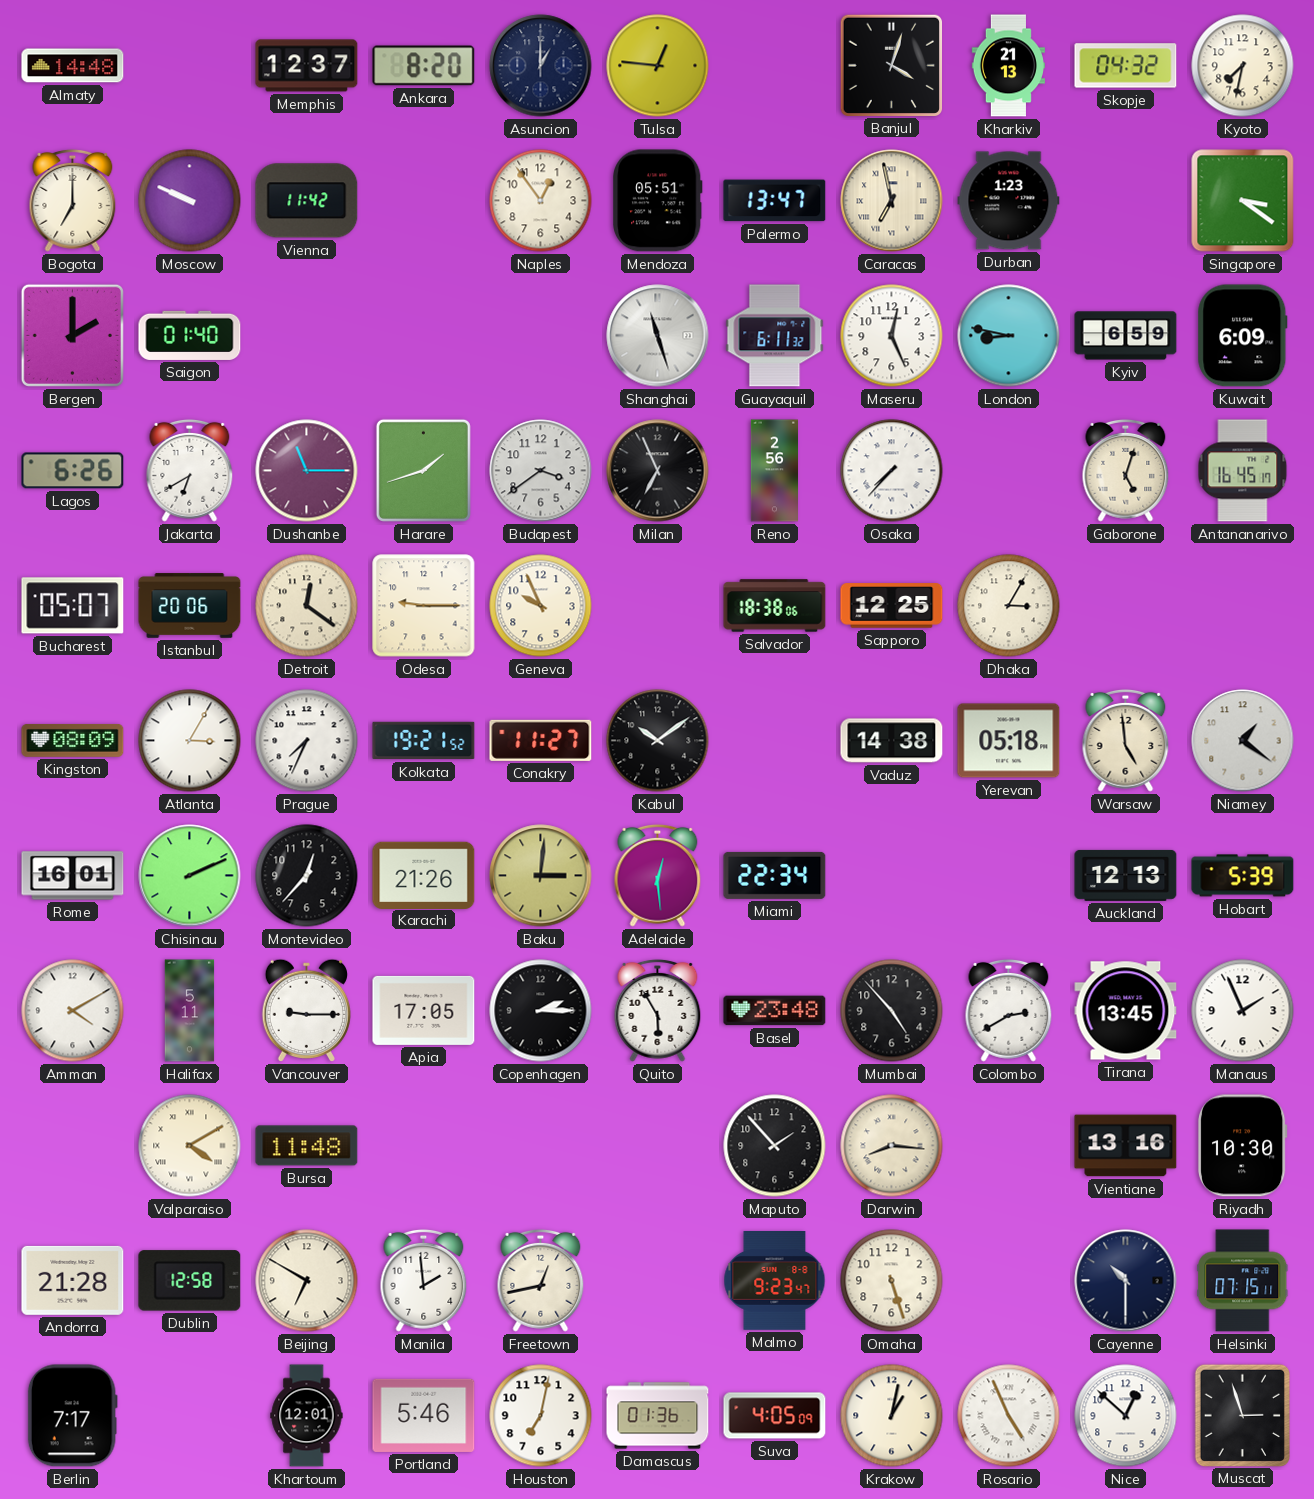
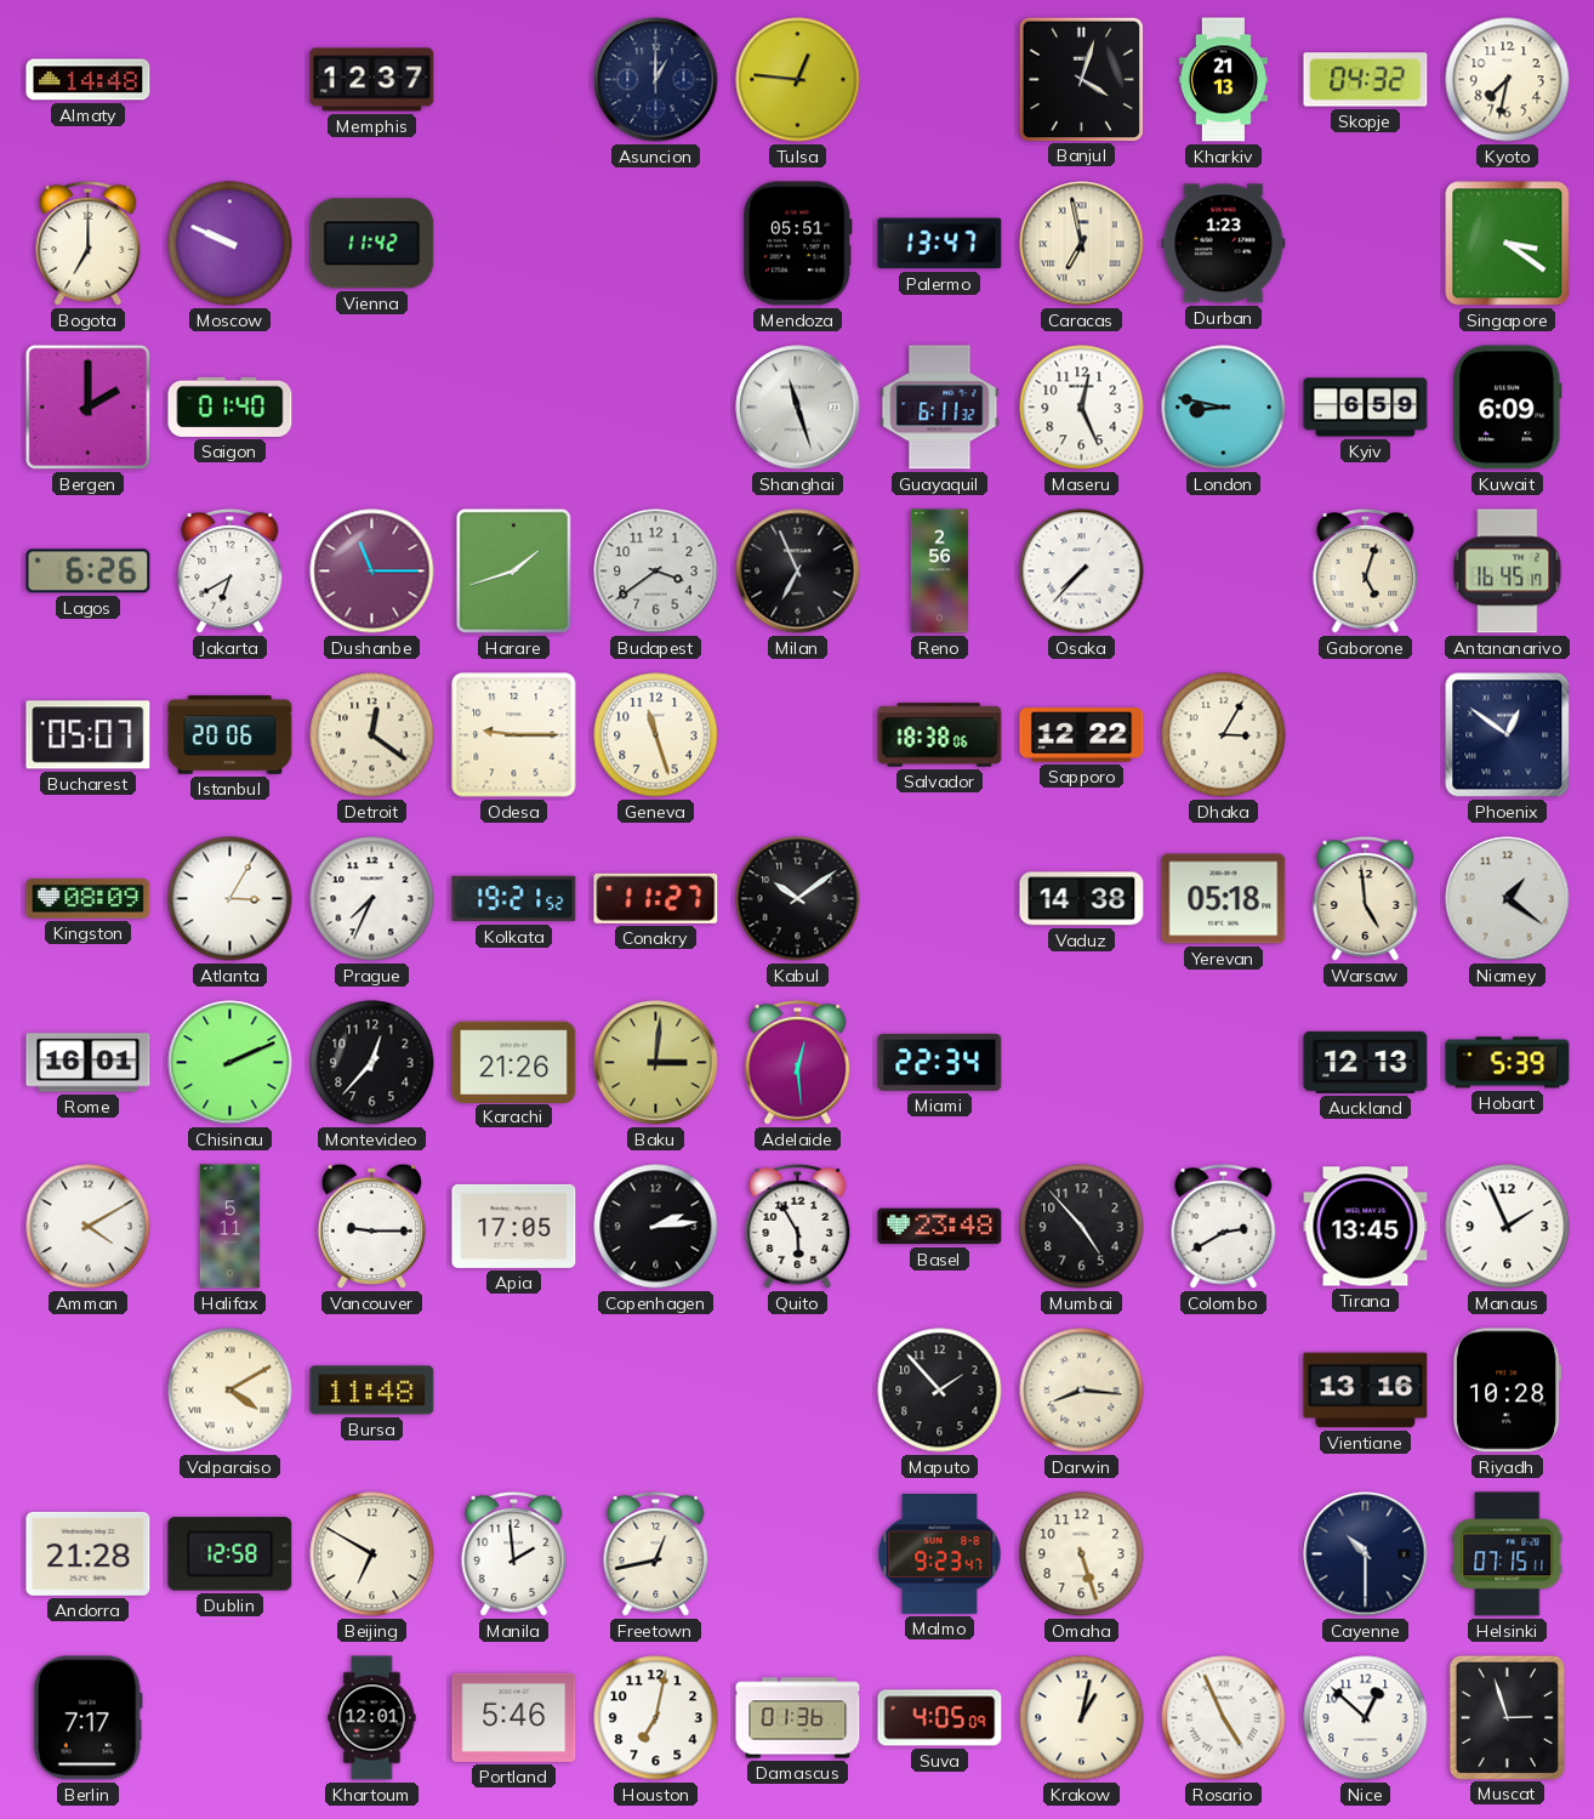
Ankara: 8:20 -> none (424, 66)
Naples: 12:54 -> none (541, 201)
Geneva: 9:56 -> 11:27 (656, 735)
Sapporo: 12:25 -> 12:22 (1082, 735)
Phoenix: none -> 12:51 (1508, 735)
Copenhagen: 2:15 -> 2:14 (656, 1227)
Riyadh: 10:30 -> 10:28 (1507, 1391)
